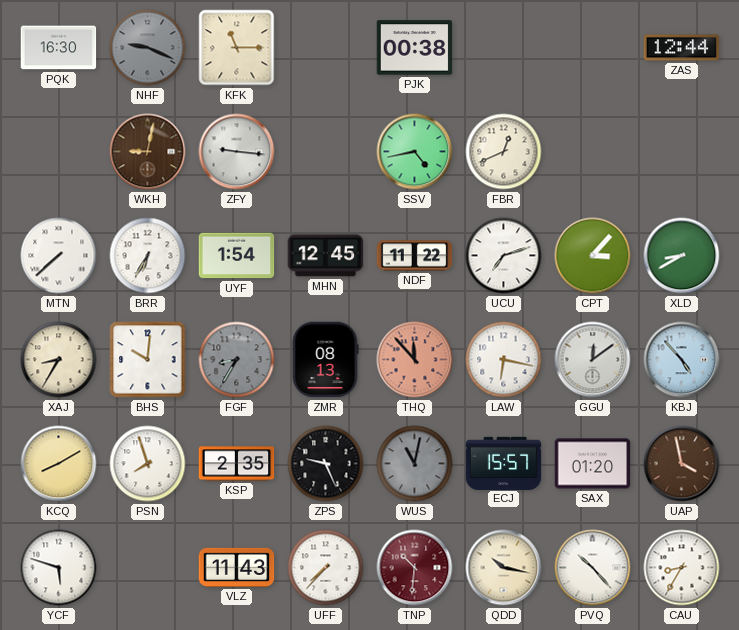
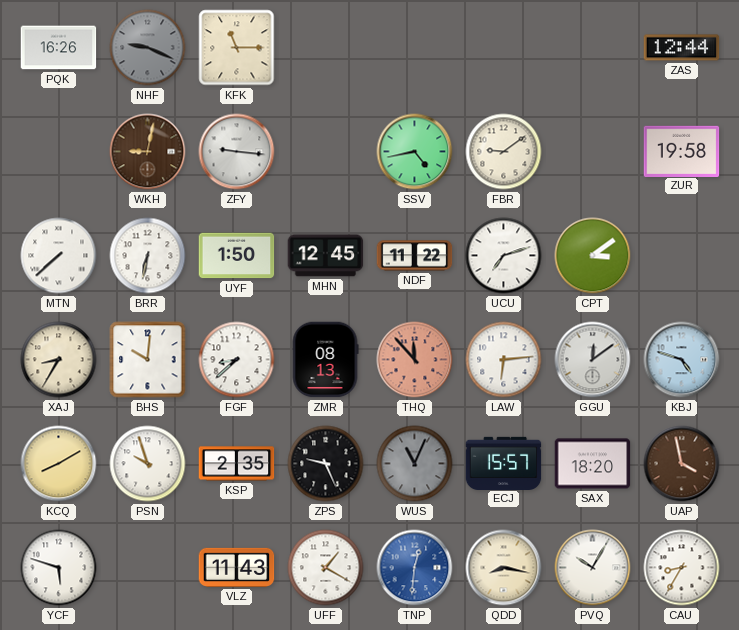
PQK: 16:30 -> 16:26 (59, 48)
PJK: 00:38 -> none (415, 48)
FBR: 12:41 -> 9:09 (504, 152)
ZUR: none -> 19:58 (682, 151)
BRR: 6:35 -> 6:32 (148, 256)
UYF: 1:54 -> 1:50 (237, 256)
CPT: 3:07 -> 3:09 (593, 256)
XLD: 8:40 -> none (682, 256)
FGF: 8:35 -> 8:38 (237, 360)
FGF dial: grey -> white (237, 360)
LAW: 6:17 -> 6:14 (504, 360)
KBJ: 4:53 -> 4:48 (682, 360)
PSN: 7:57 -> 9:57 (148, 464)
WUS: 11:02 -> 11:04 (415, 464)
SAX: 01:20 -> 18:20 (593, 464)
UFF: 7:37 -> 1:20 (326, 568)
TNP: 10:31 -> 12:31 (415, 568)
TNP dial: burgundy -> blue (415, 568)
QDD: 10:17 -> 8:17 (504, 568)
PVQ: 10:23 -> 10:05 (593, 568)
